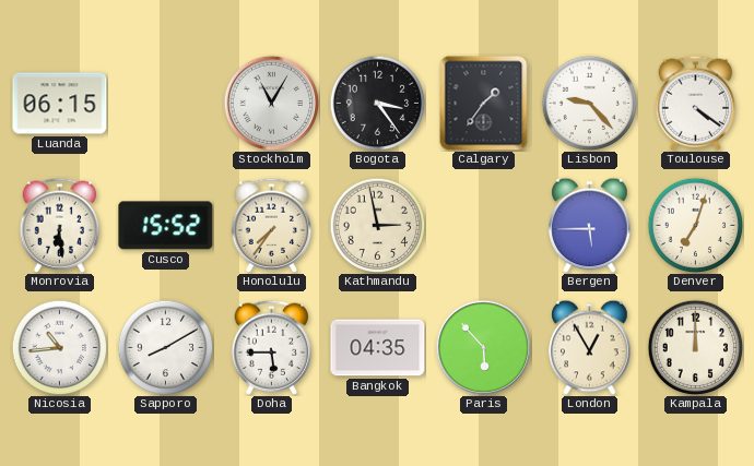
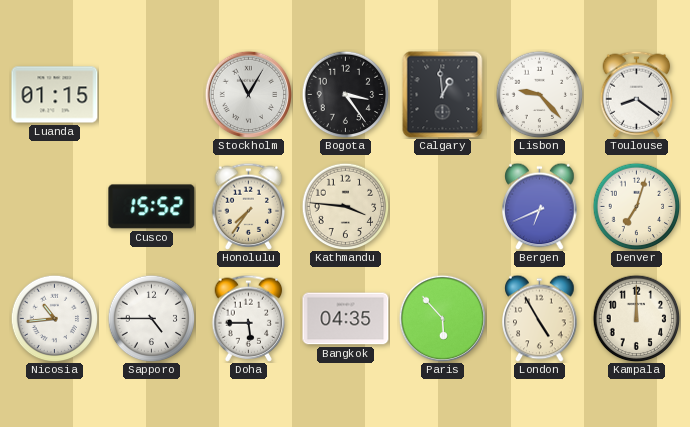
Luanda: 06:15 -> 01:15 (55, 95)
Calgary: 1:36 -> 12:59 (443, 94)
Toulouse: 4:21 -> 8:21 (637, 94)
Monrovia: 6:29 -> none (60, 225)
Kathmandu: 2:58 -> 3:46 (345, 206)
Bergen: 5:45 -> 6:41 (540, 206)
Sapporo: 8:10 -> 4:45 (151, 318)
London: 12:55 -> 4:55 (540, 318)
